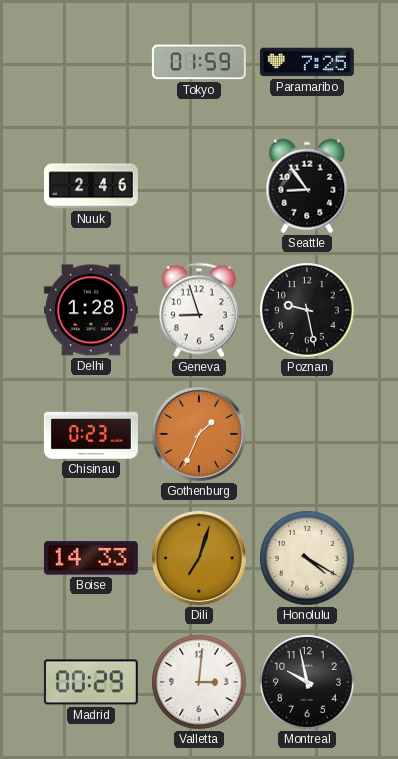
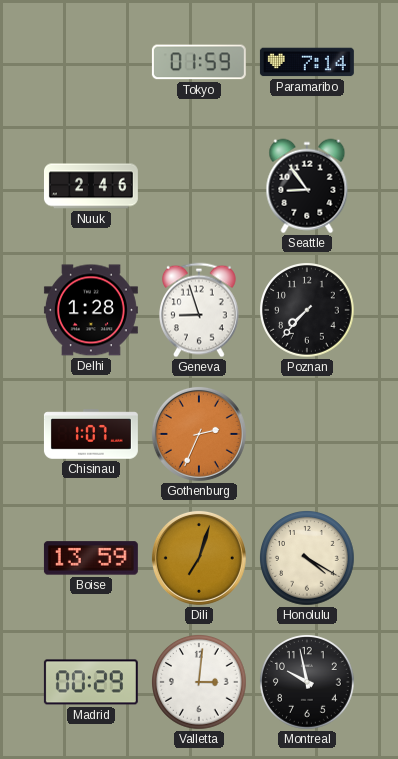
Paramaribo: 7:25 -> 7:14 (307, 62)
Poznan: 9:28 -> 7:37 (308, 311)
Chisinau: 0:23 -> 1:07 (91, 434)
Gothenburg: 1:34 -> 2:34 (199, 434)
Boise: 14:33 -> 13:59 (91, 558)
